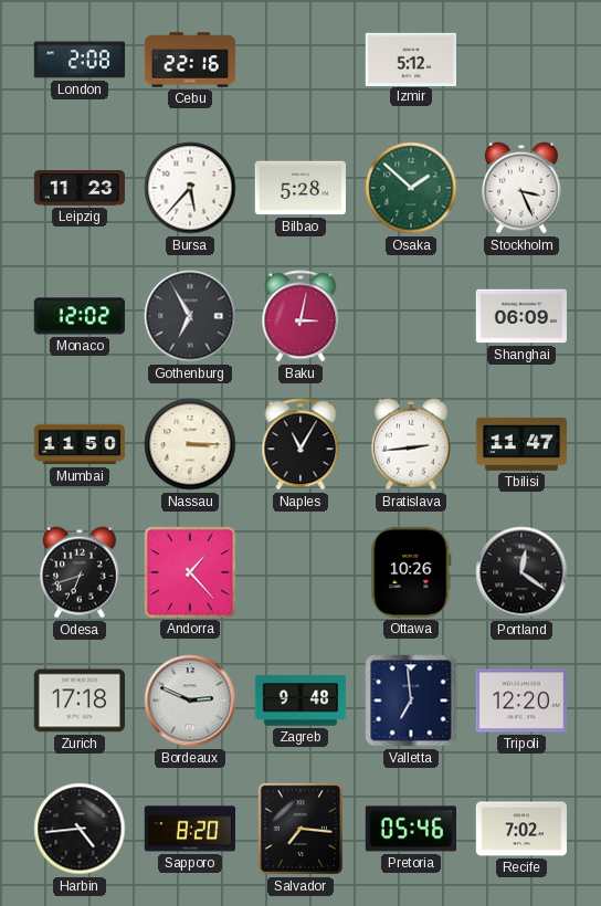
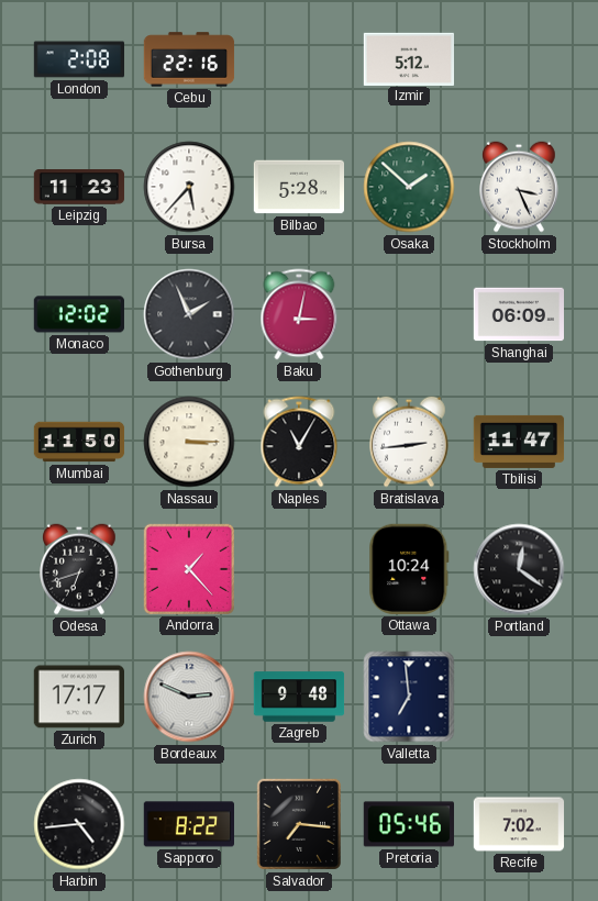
Gothenburg: 6:55 -> 1:56 (189, 314)
Ottawa: 10:26 -> 10:24 (409, 569)
Zurich: 17:18 -> 17:17 (78, 697)
Tripoli: 12:20 -> none (520, 700)
Sapporo: 8:20 -> 8:22 (188, 824)
